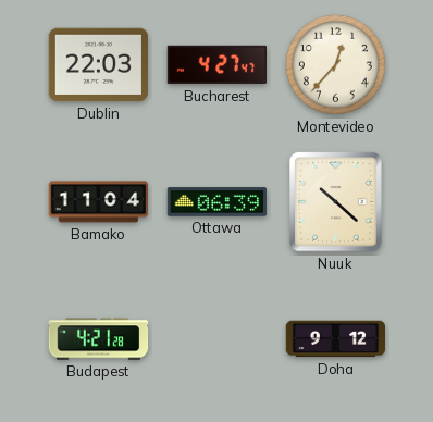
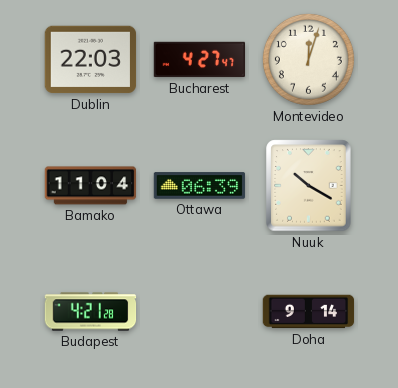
Montevideo: 12:37 -> 12:03 (308, 59)
Nuuk: 10:22 -> 10:20 (309, 186)
Doha: 9:12 -> 9:14 (309, 312)
